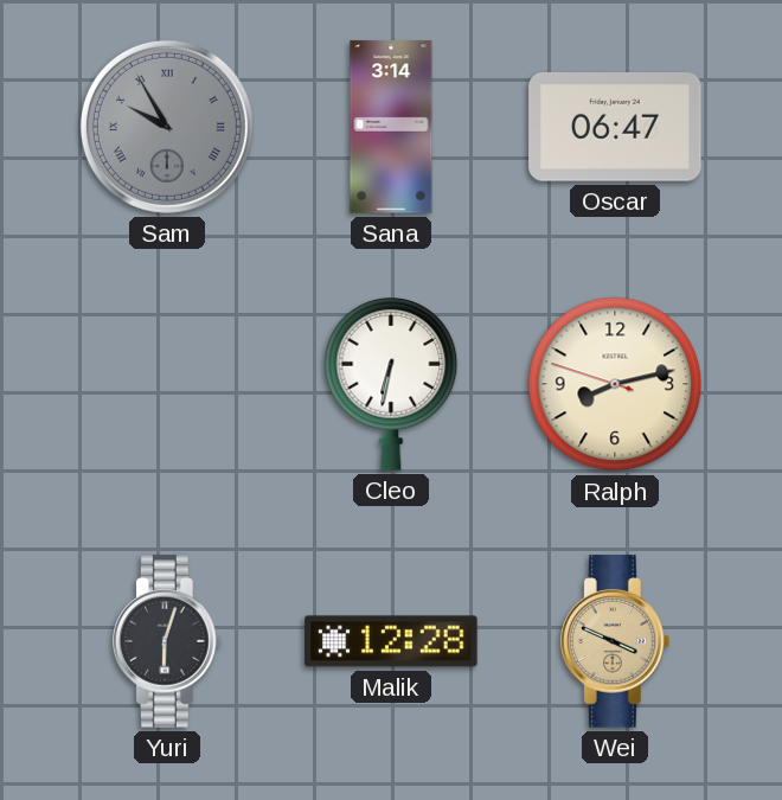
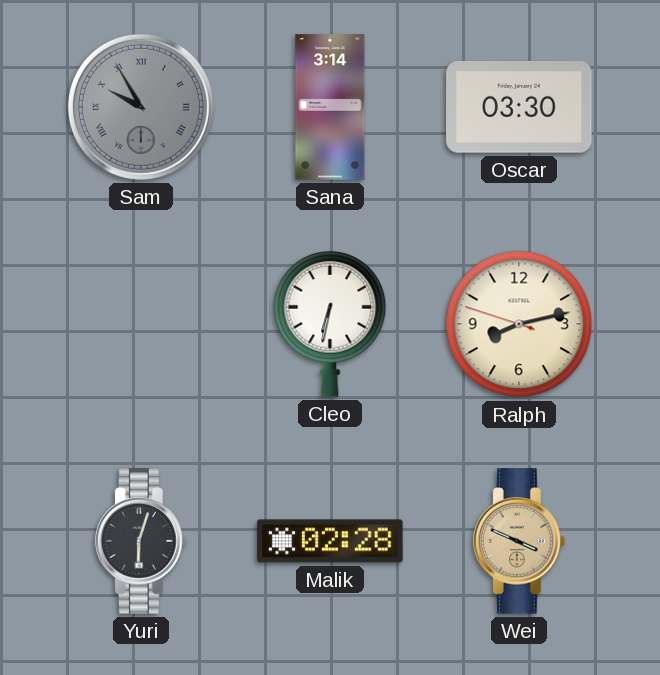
Oscar: 06:47 -> 03:30 (519, 107)
Malik: 12:28 -> 02:28 (330, 541)
